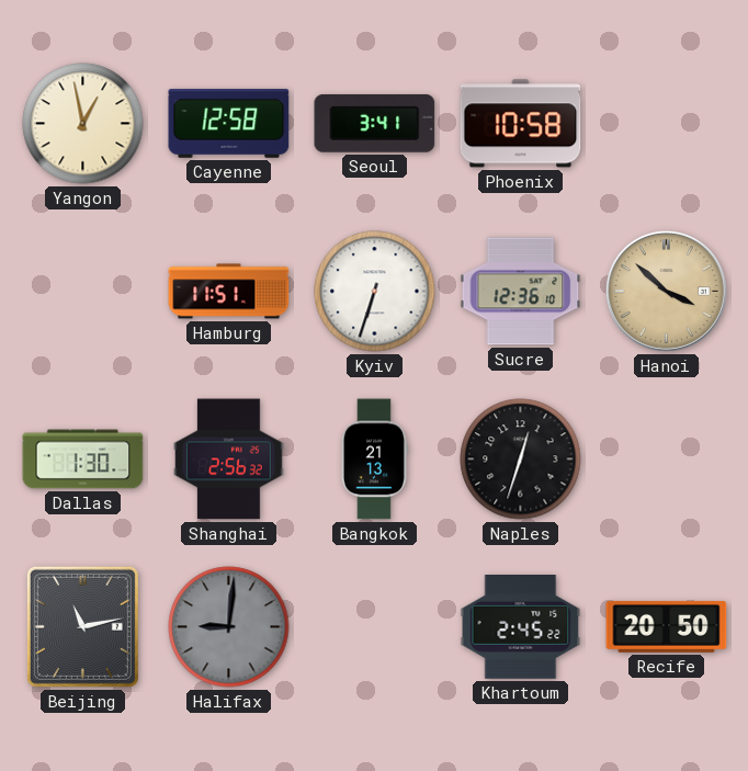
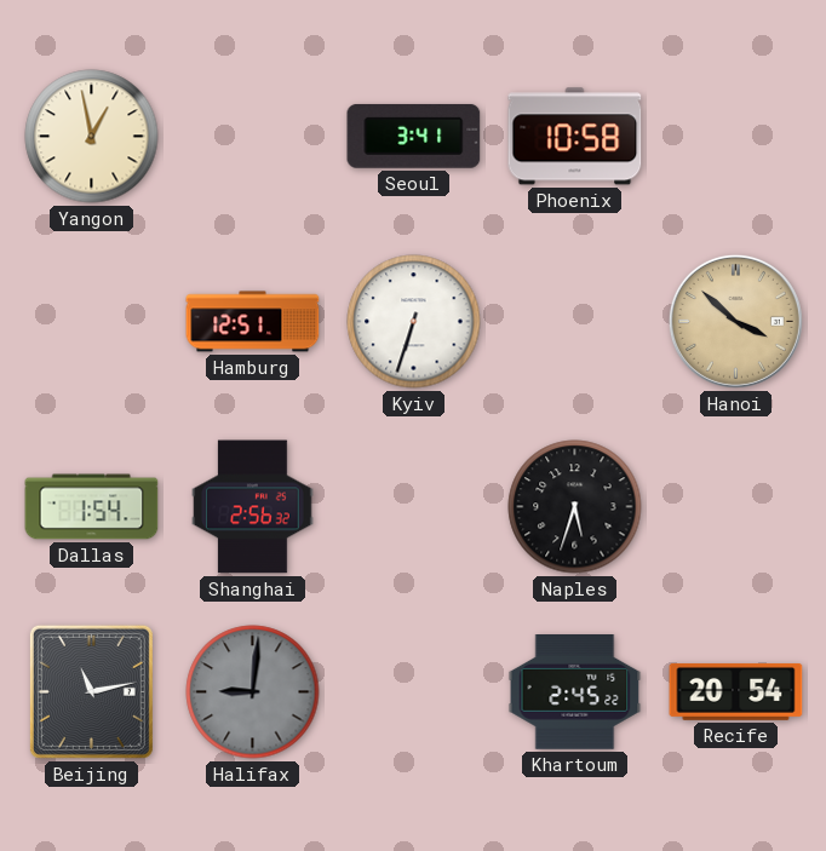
Cayenne: 12:58 -> none (229, 123)
Hamburg: 11:51 -> 12:51 (253, 322)
Sucre: 12:36 -> none (521, 292)
Dallas: 1:30 -> 1:54 (92, 507)
Bangkok: 21:13 -> none (374, 460)
Naples: 12:33 -> 5:33 (575, 507)
Recife: 20:50 -> 20:54 (736, 691)
